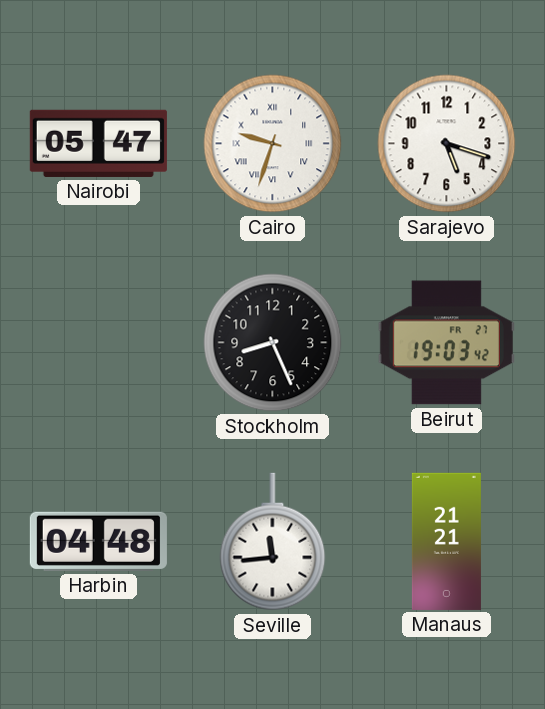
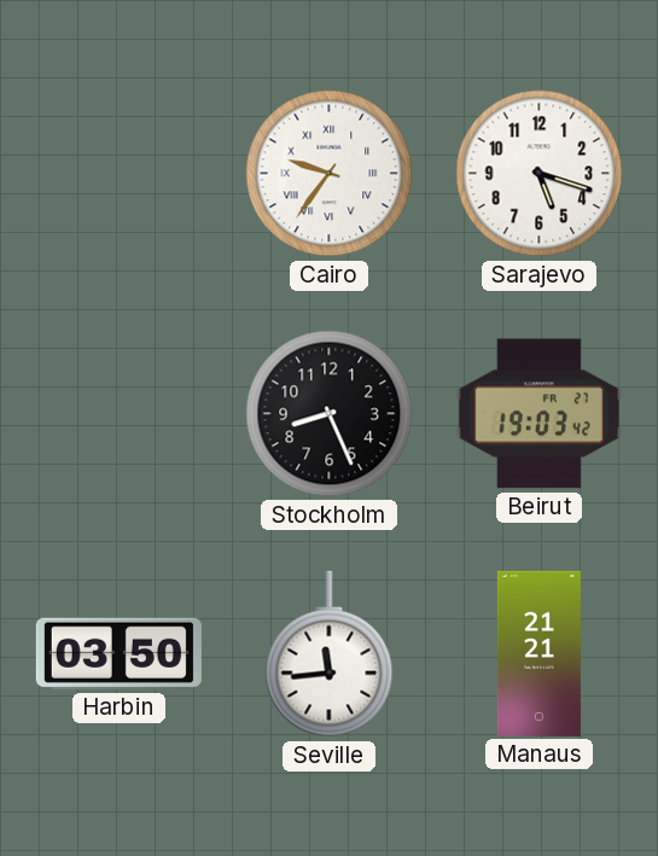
Nairobi: 05:47 -> none (98, 143)
Cairo: 9:33 -> 9:36 (330, 174)
Harbin: 04:48 -> 03:50 (118, 653)
